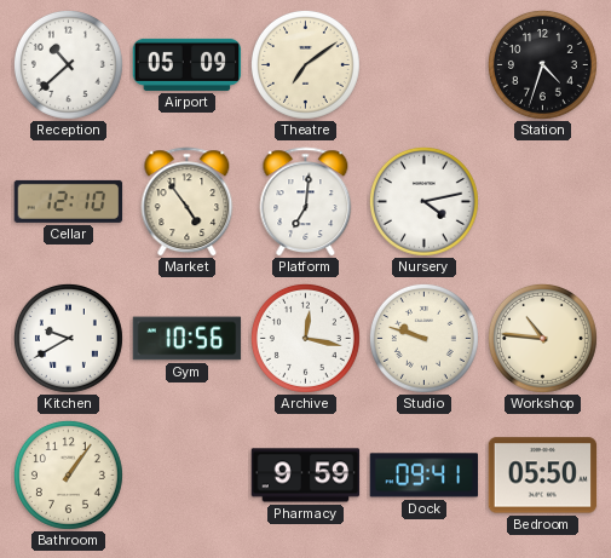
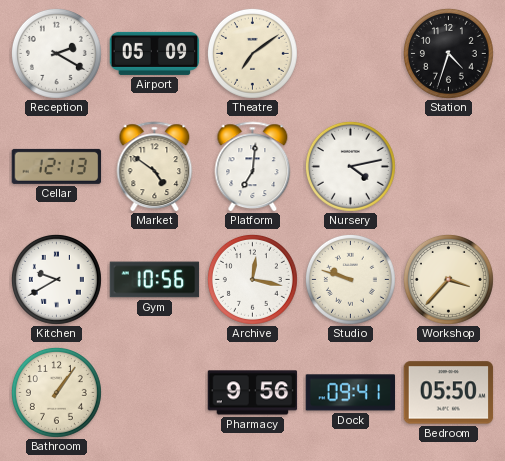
Reception: 10:38 -> 2:20 (56, 53)
Cellar: 12:10 -> 12:13 (57, 166)
Market: 4:54 -> 4:51 (155, 167)
Workshop: 10:46 -> 3:37 (448, 279)
Pharmacy: 9:59 -> 9:56 (253, 393)
